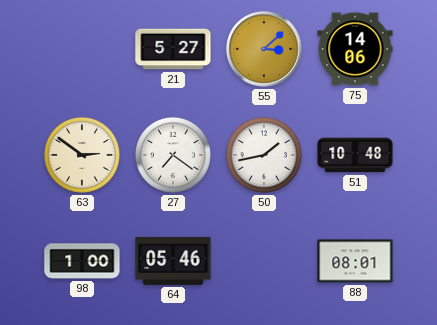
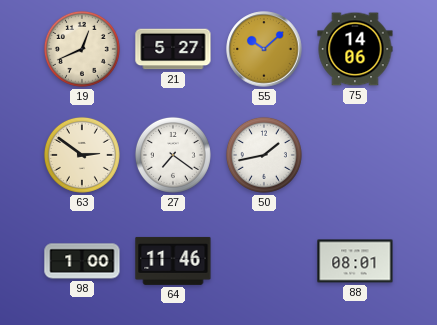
19: none -> 12:41 (82, 49)
55: 3:08 -> 10:08 (264, 49)
51: 10:48 -> none (355, 155)
64: 05:46 -> 11:46 (173, 261)
